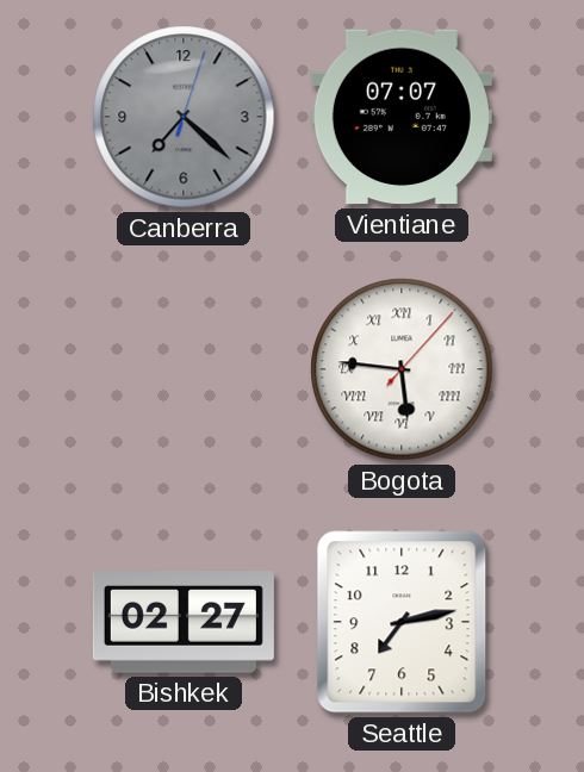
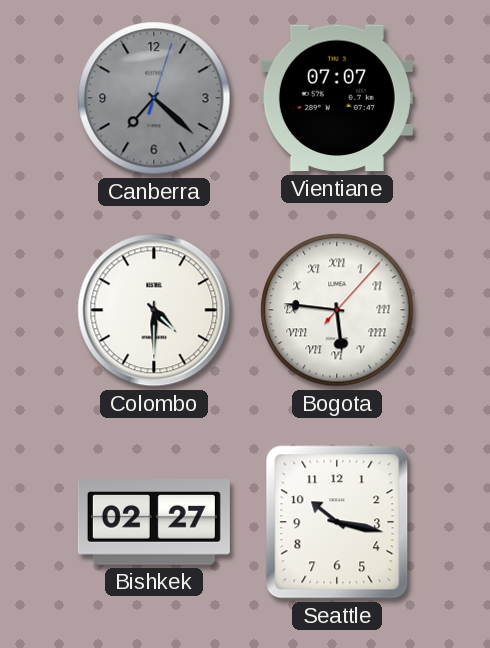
Colombo: none -> 4:30 (154, 310)
Seattle: 7:13 -> 10:17 (337, 522)
